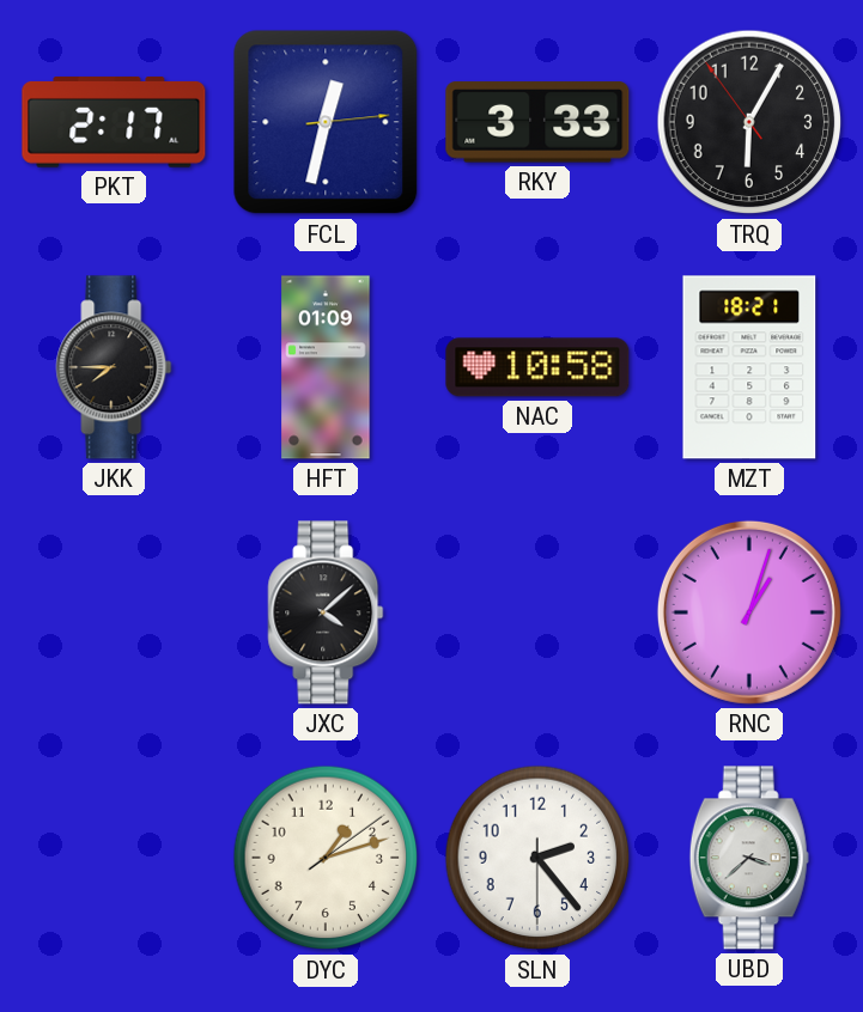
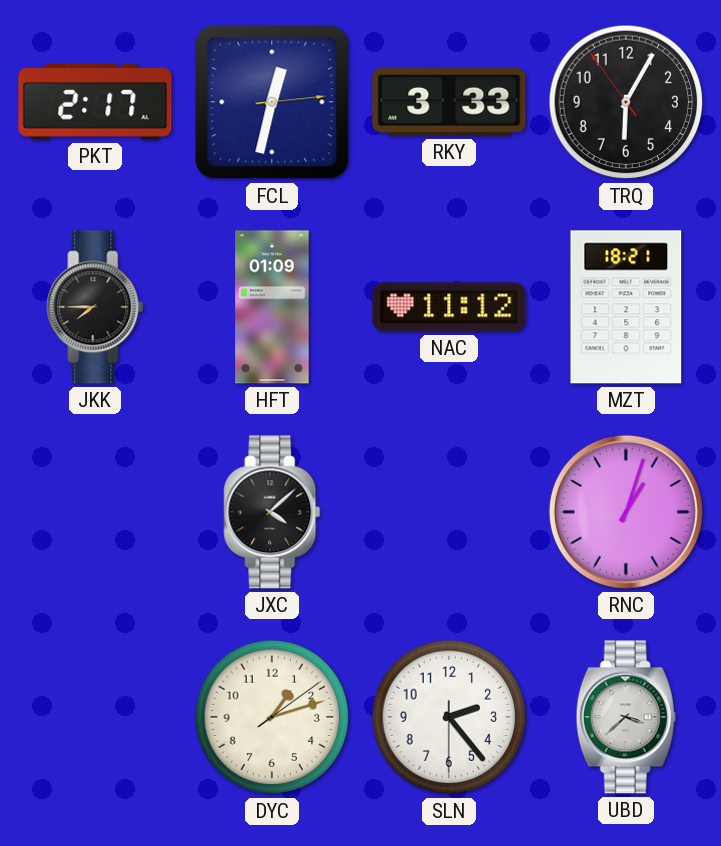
NAC: 10:58 -> 11:12 (449, 307)
